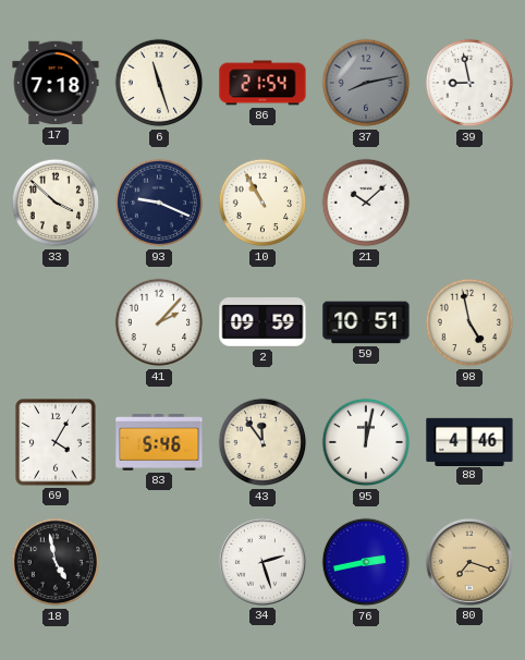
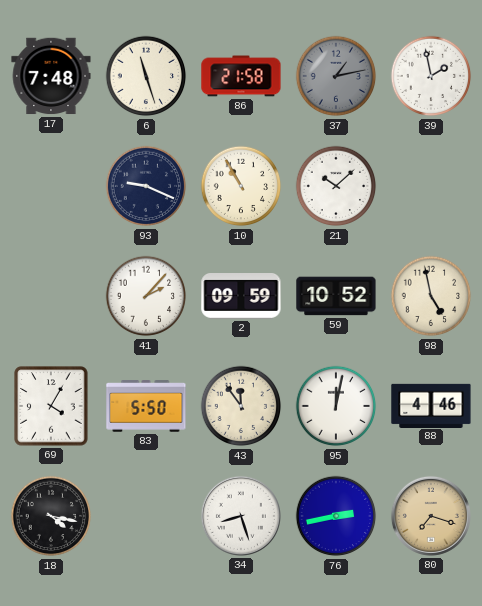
17: 7:18 -> 7:48 (51, 76)
86: 21:54 -> 21:58 (241, 76)
37: 8:13 -> 1:13 (336, 76)
39: 8:58 -> 1:58 (431, 76)
33: 3:52 -> none (56, 203)
59: 10:51 -> 10:52 (336, 296)
83: 5:46 -> 5:50 (146, 406)
18: 4:58 -> 4:17 (51, 516)
34: 2:27 -> 8:27 (241, 516)
